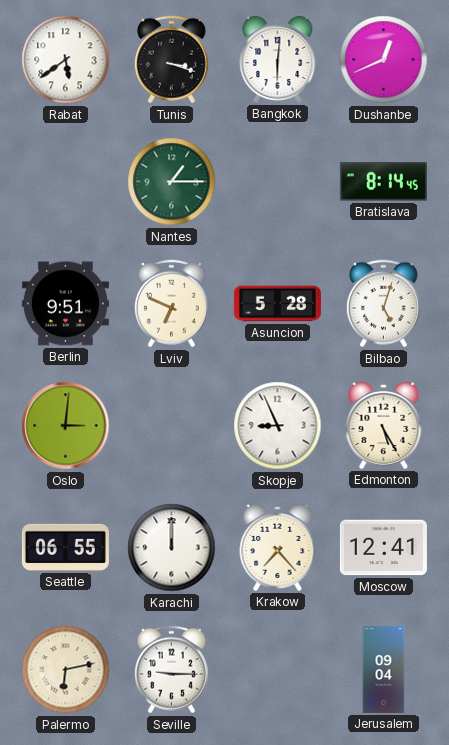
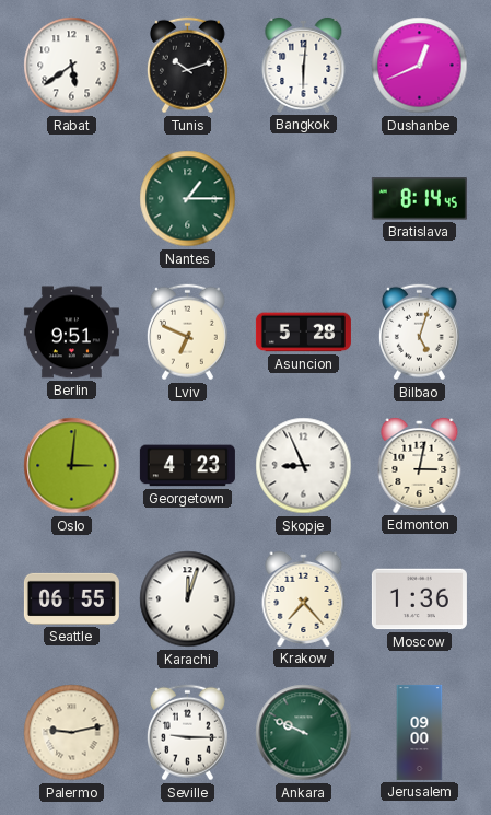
Tunis: 3:18 -> 10:12 (187, 66)
Georgetown: none -> 4:23 (187, 466)
Edmonton: 5:25 -> 3:02 (420, 465)
Karachi: 12:00 -> 12:03 (188, 599)
Moscow: 12:41 -> 1:36 (419, 599)
Palermo: 6:13 -> 9:13 (72, 733)
Ankara: none -> 9:49 (304, 733)
Jerusalem: 09:04 -> 09:00 (420, 732)
